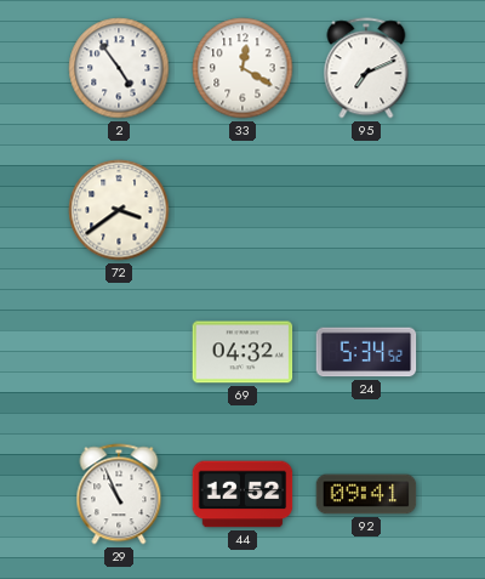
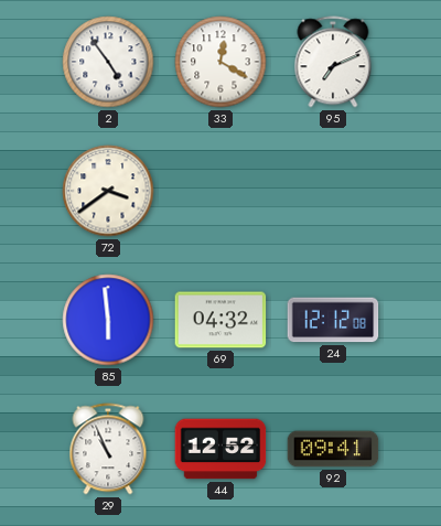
85: none -> 5:59 (108, 320)
24: 5:34 -> 12:12 (333, 320)
